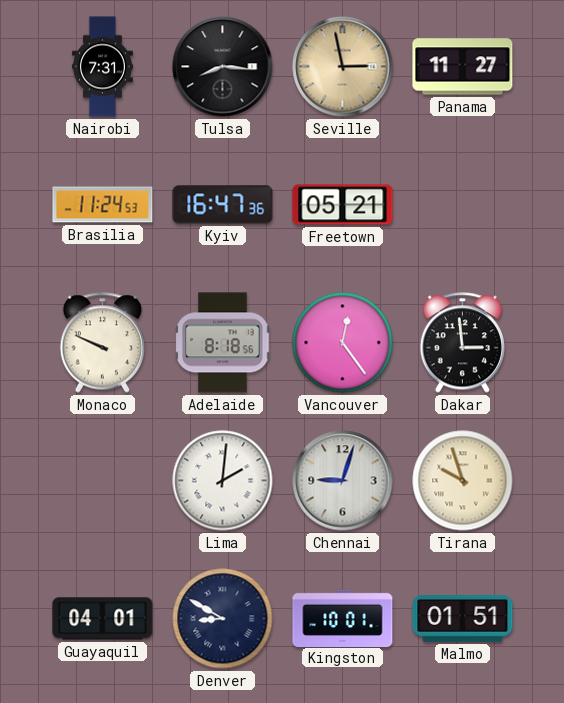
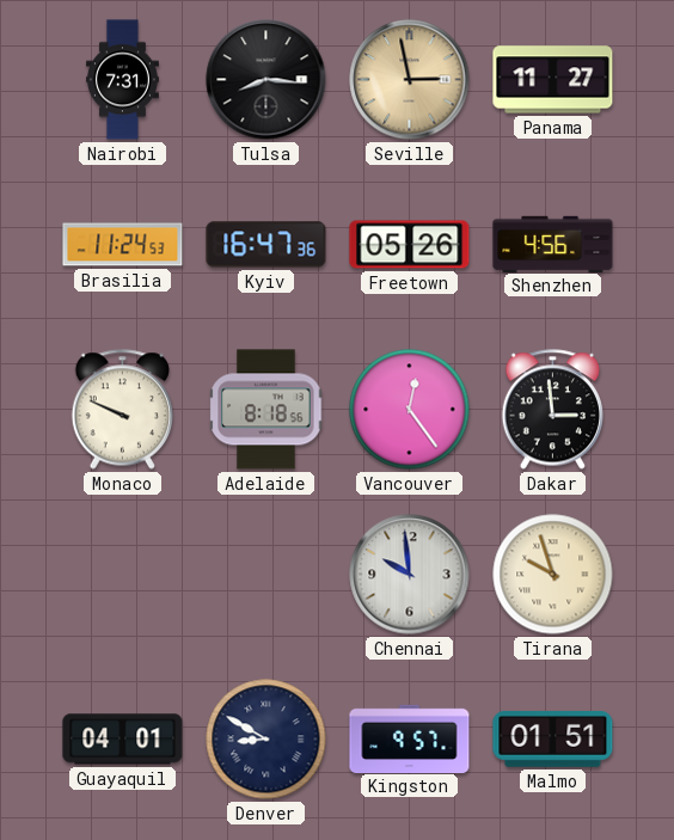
Freetown: 05:21 -> 05:26 (410, 245)
Shenzhen: none -> 4:56 (553, 244)
Lima: 2:01 -> none (223, 481)
Chennai: 9:03 -> 9:59 (410, 575)
Kingston: 10:01 -> 9:57 (410, 738)
